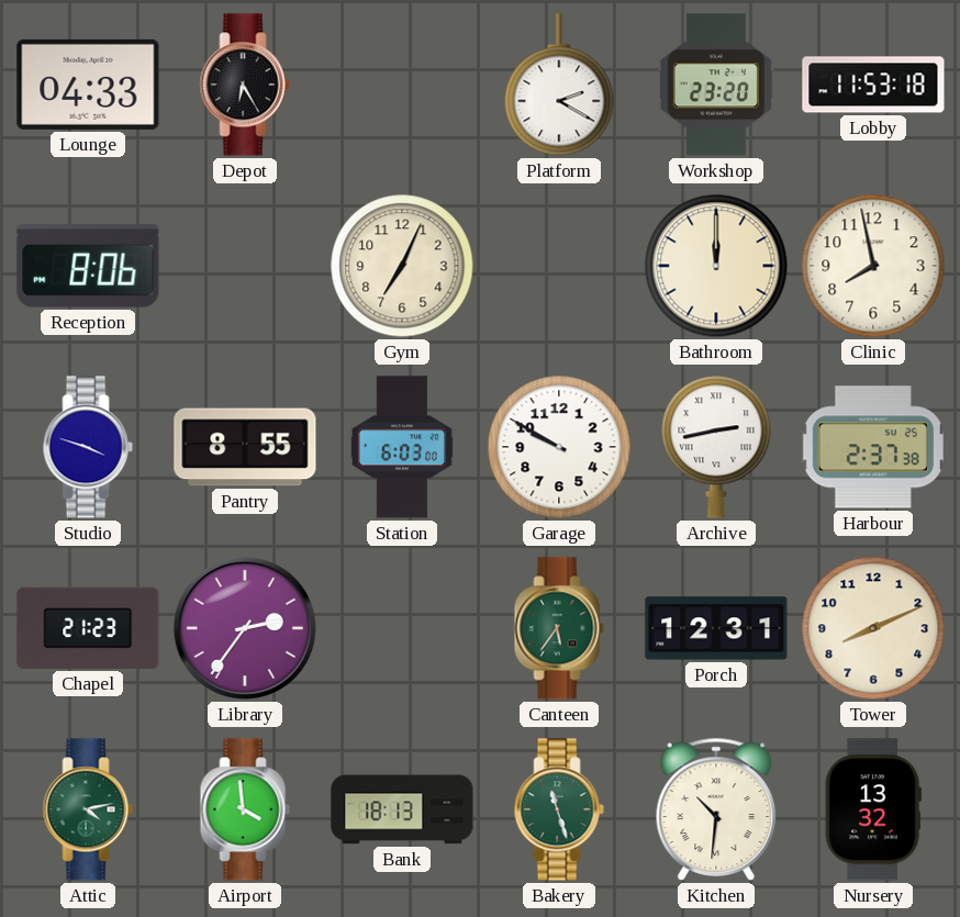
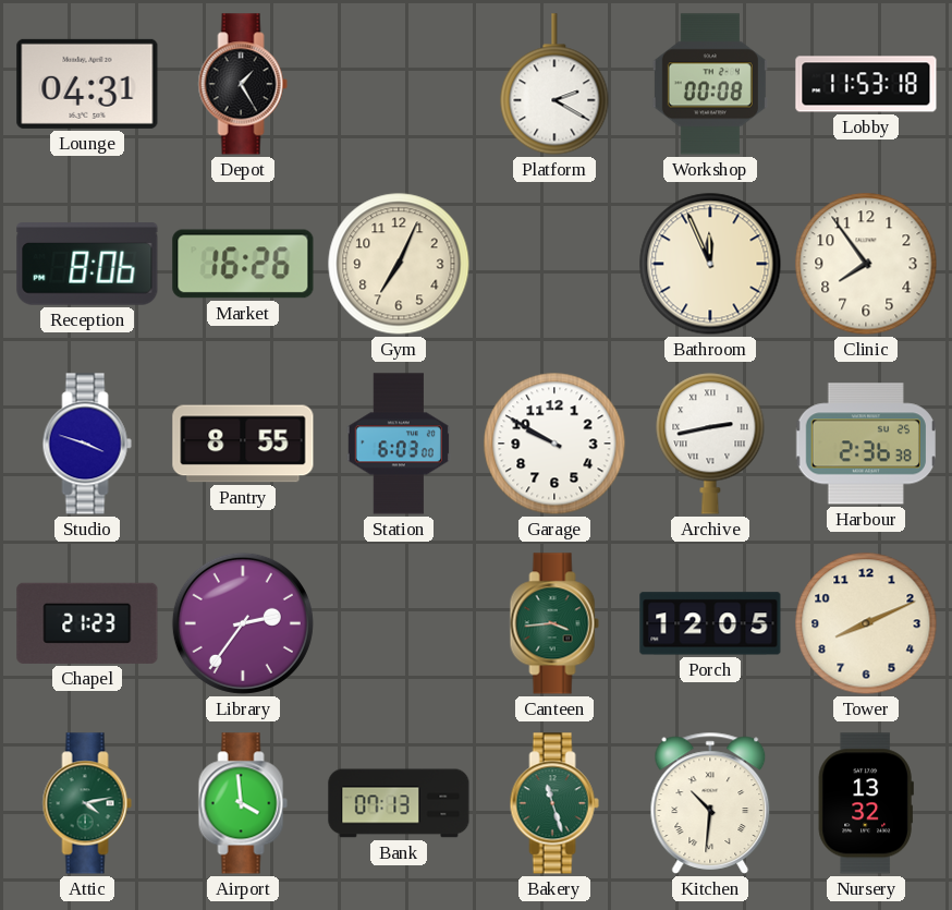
Lounge: 04:33 -> 04:31 (87, 84)
Depot: 6:25 -> 1:25 (243, 84)
Workshop: 23:20 -> 00:08 (710, 84)
Market: none -> 16:26 (243, 264)
Bathroom: 12:00 -> 11:56 (710, 264)
Clinic: 7:58 -> 7:54 (866, 264)
Harbour: 2:37 -> 2:36 (866, 444)
Canteen: 5:36 -> 3:44 (554, 623)
Porch: 12:31 -> 12:05 (710, 623)
Bank: 18:13 -> 07:13 (399, 803)
